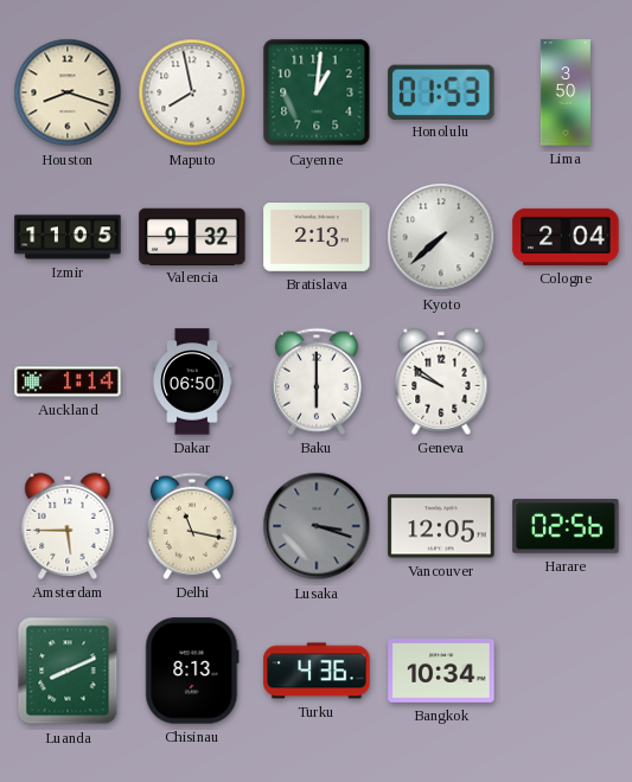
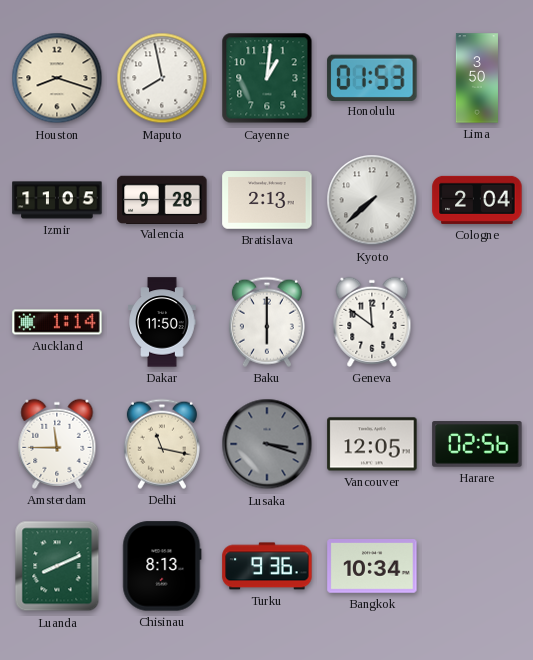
Valencia: 9:32 -> 9:28 (162, 199)
Dakar: 06:50 -> 11:50 (162, 322)
Geneva: 9:51 -> 11:51 (372, 322)
Amsterdam: 5:45 -> 11:45 (57, 444)
Turku: 4:36 -> 9:36 (267, 566)
